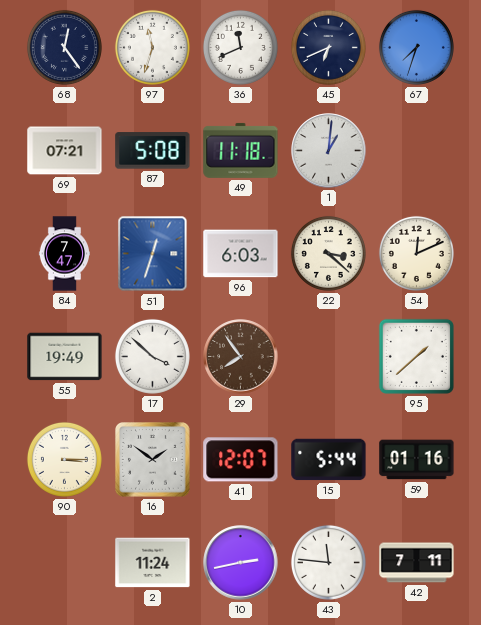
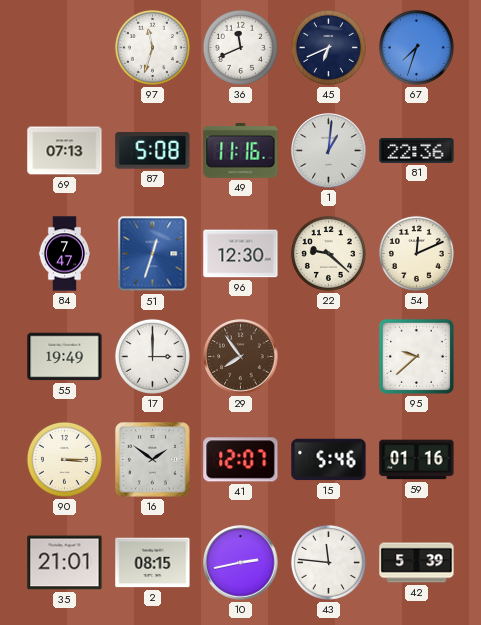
68: 12:24 -> none (64, 47)
69: 07:21 -> 07:13 (65, 151)
49: 11:18 -> 11:16 (241, 150)
81: none -> 22:36 (417, 150)
96: 6:03 -> 12:30 (241, 254)
22: 3:22 -> 9:22 (328, 253)
17: 3:52 -> 3:00 (152, 356)
95: 1:38 -> 9:38 (416, 356)
15: 5:44 -> 5:46 (329, 460)
35: none -> 21:01 (65, 563)
2: 11:24 -> 08:15 (153, 563)
42: 7:11 -> 5:39 (417, 563)
